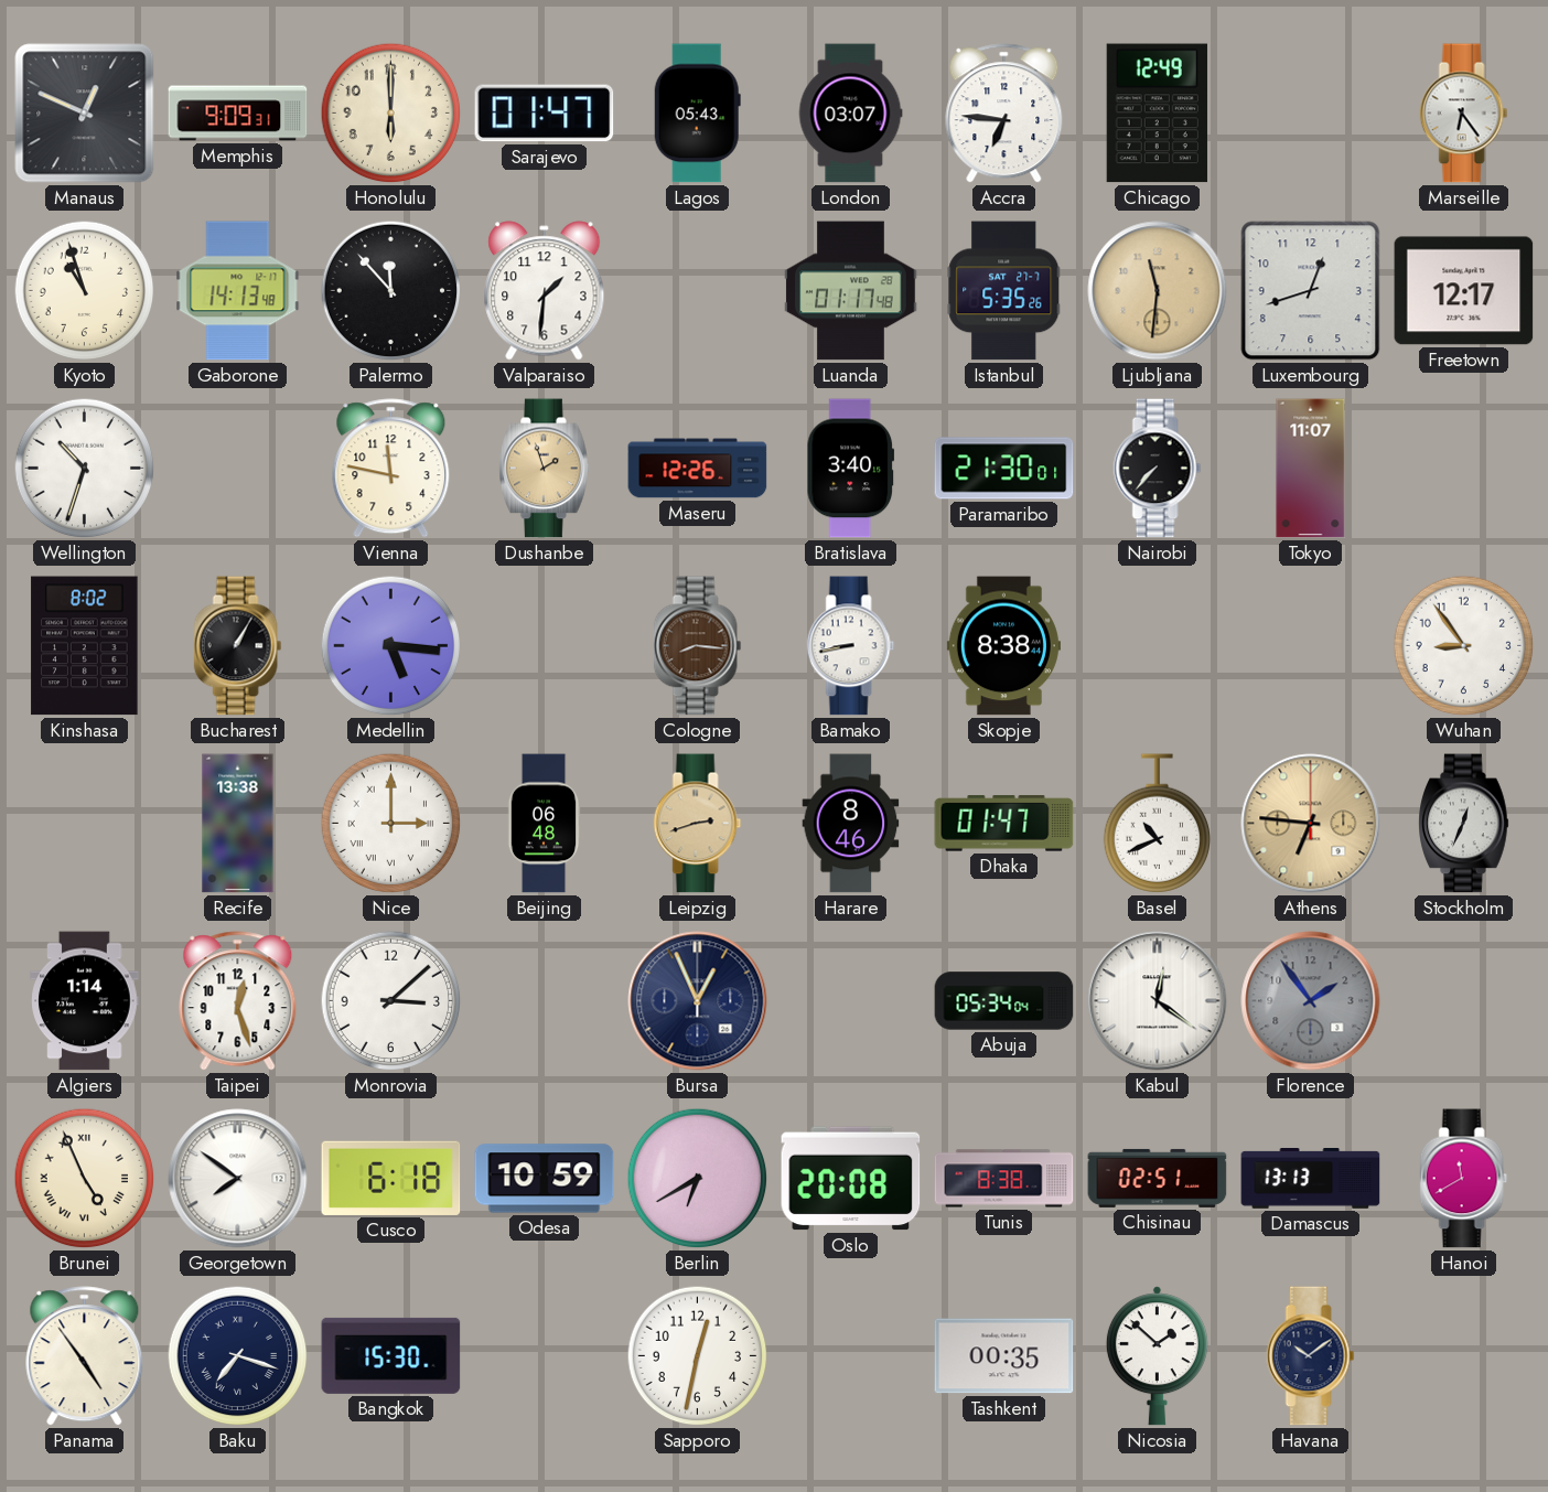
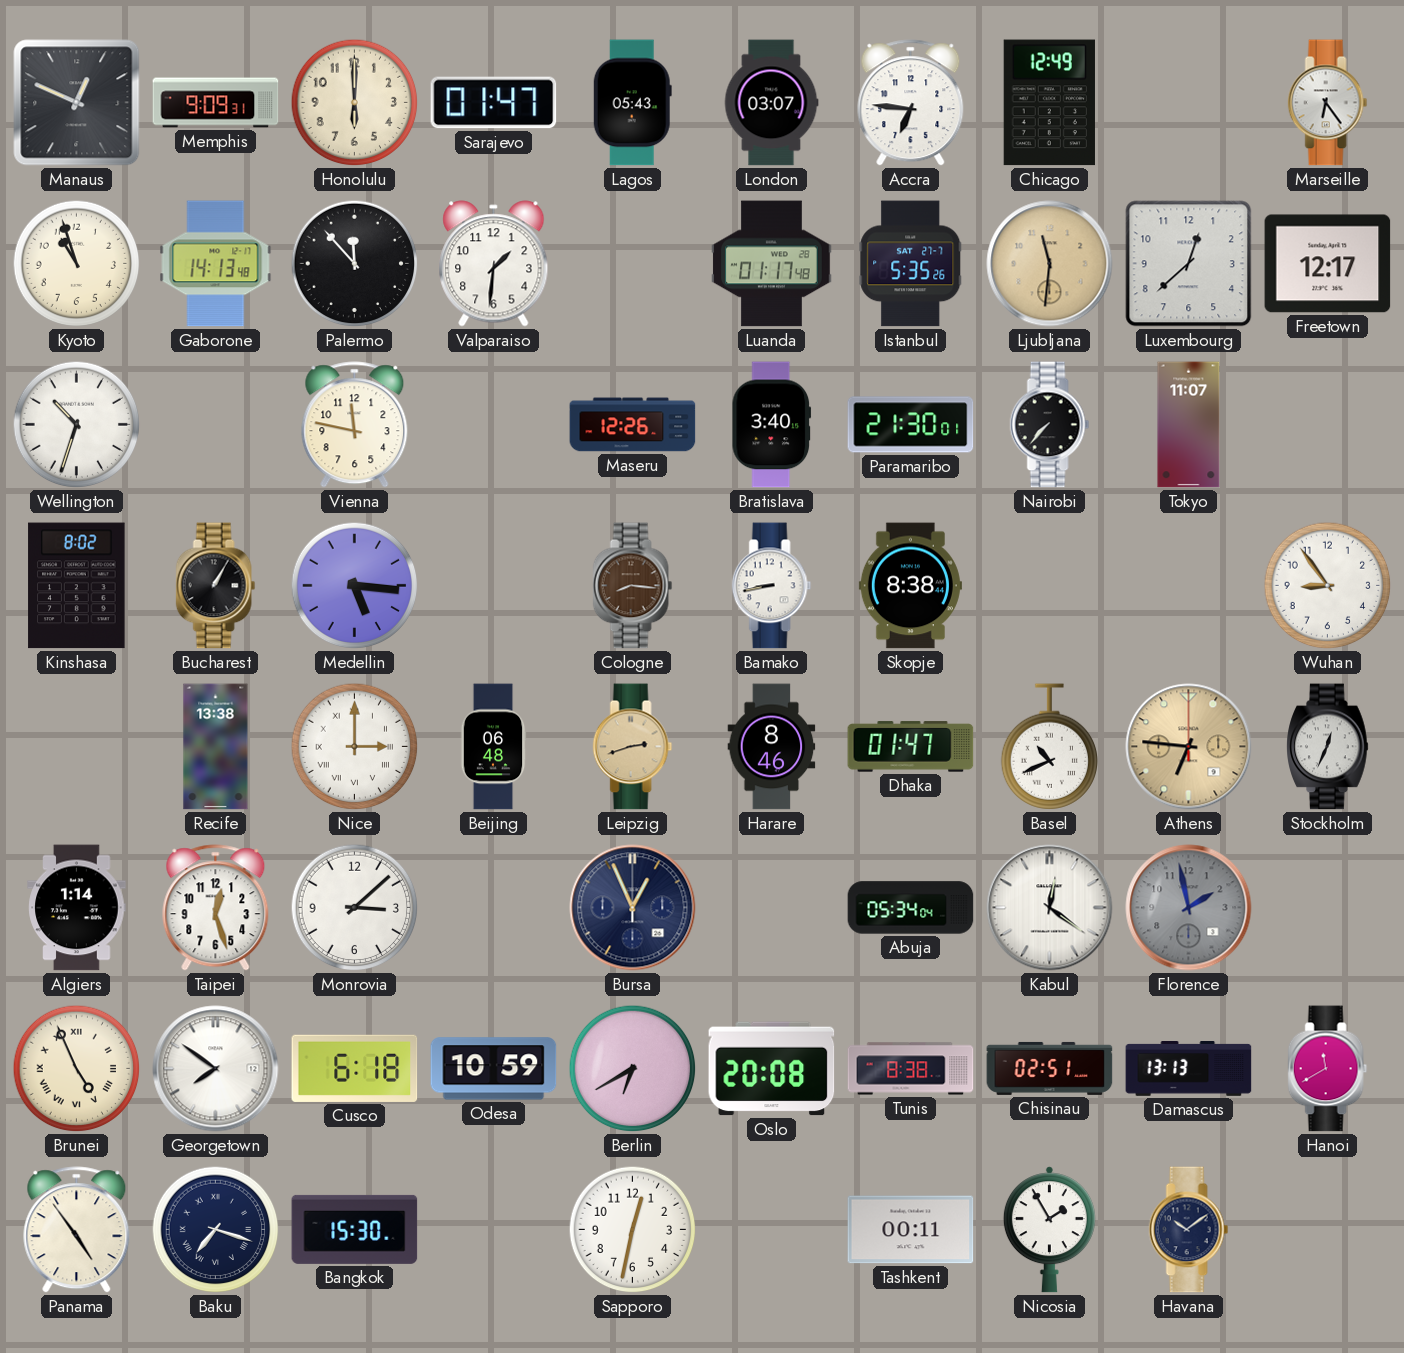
Luxembourg: 12:42 -> 12:38 (1189, 264)
Dushanbe: 1:57 -> none (545, 469)
Florence: 1:54 -> 1:58 (1189, 908)
Tashkent: 00:35 -> 00:11 (911, 1230)
Nicosia: 1:52 -> 1:55 (1049, 1230)
